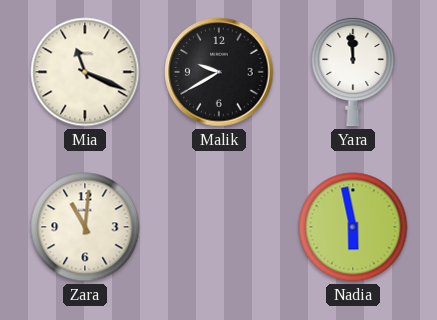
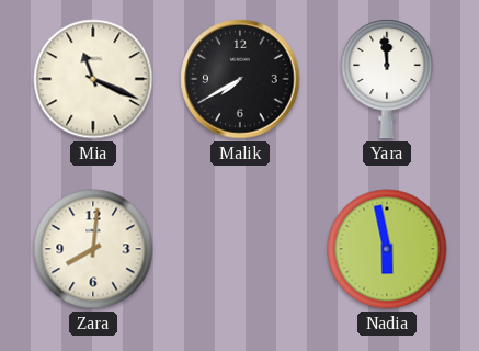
Malik: 9:40 -> 7:40 (240, 79)
Zara: 11:01 -> 8:01 (93, 249)
